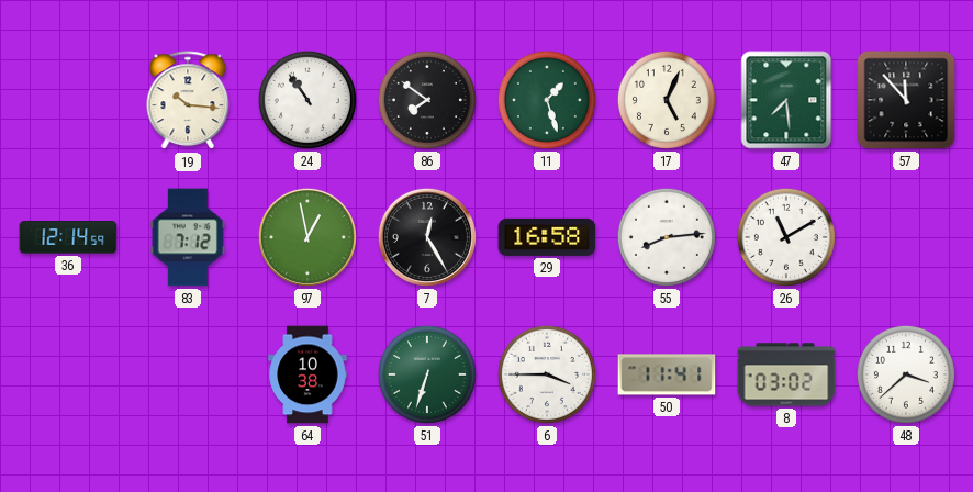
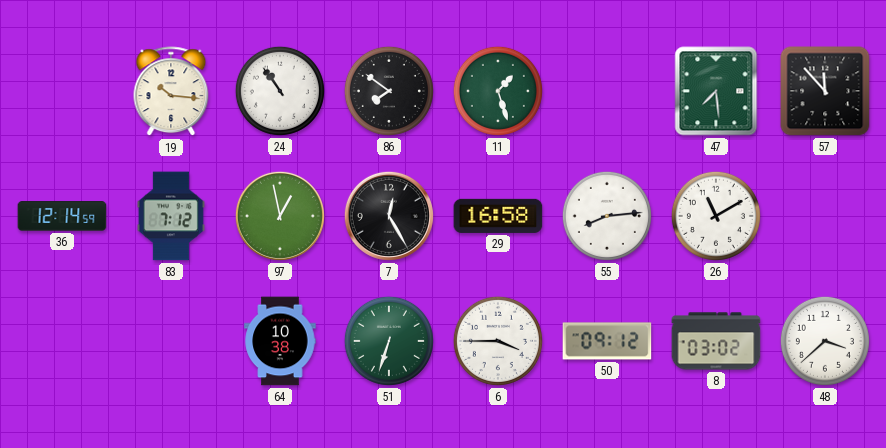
17: 5:04 -> none (667, 100)
50: 11:41 -> 09:12 (607, 341)
